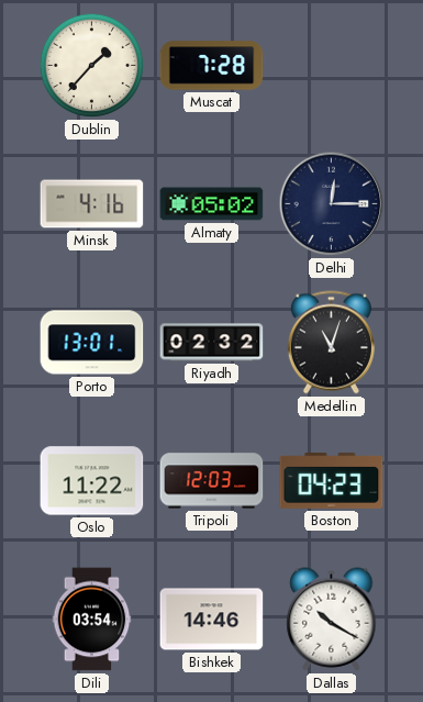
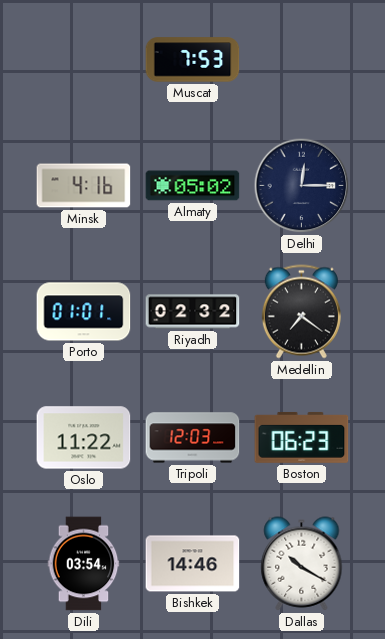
Dublin: 1:37 -> none (92, 66)
Muscat: 7:28 -> 7:53 (193, 60)
Porto: 13:01 -> 01:01 (84, 312)
Medellin: 11:03 -> 7:21 (301, 312)
Boston: 04:23 -> 06:23 (302, 437)
